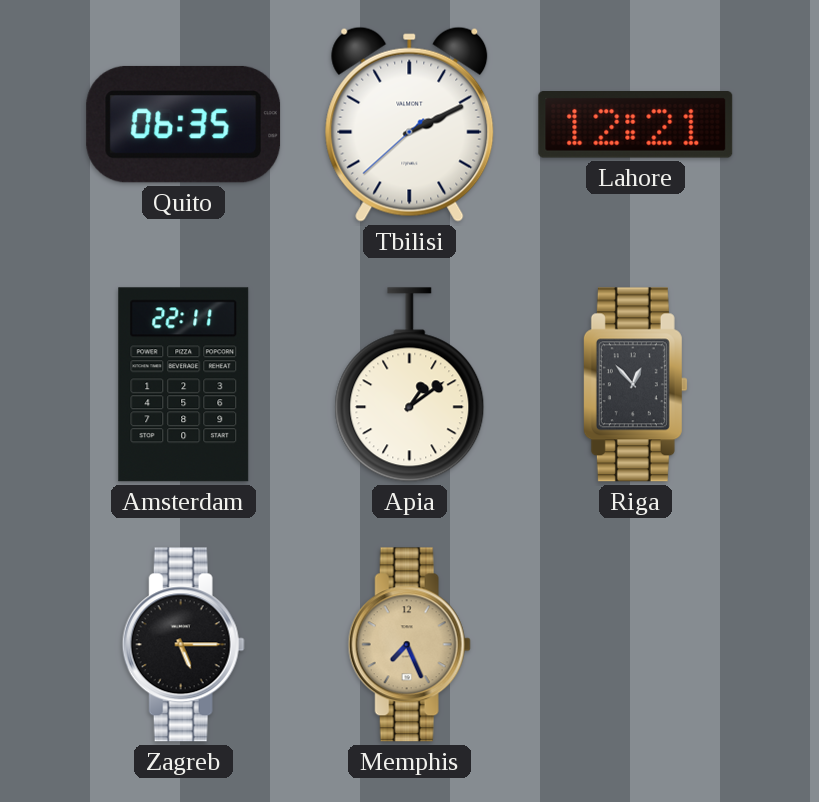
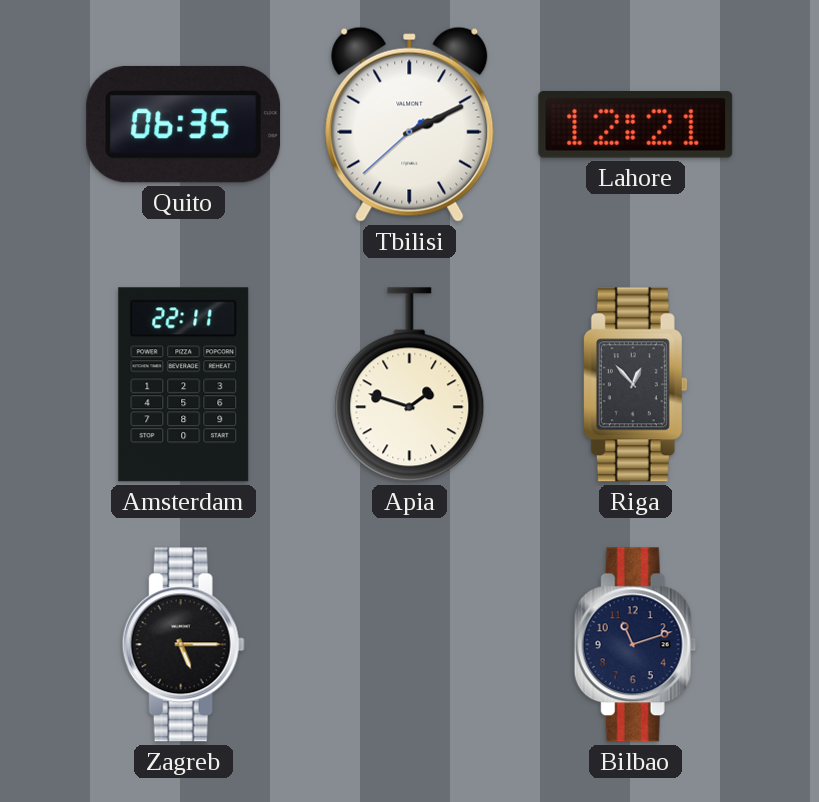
Apia: 1:09 -> 1:48 (410, 385)
Memphis: 7:26 -> none (409, 645)
Bilbao: none -> 11:12 (635, 645)
